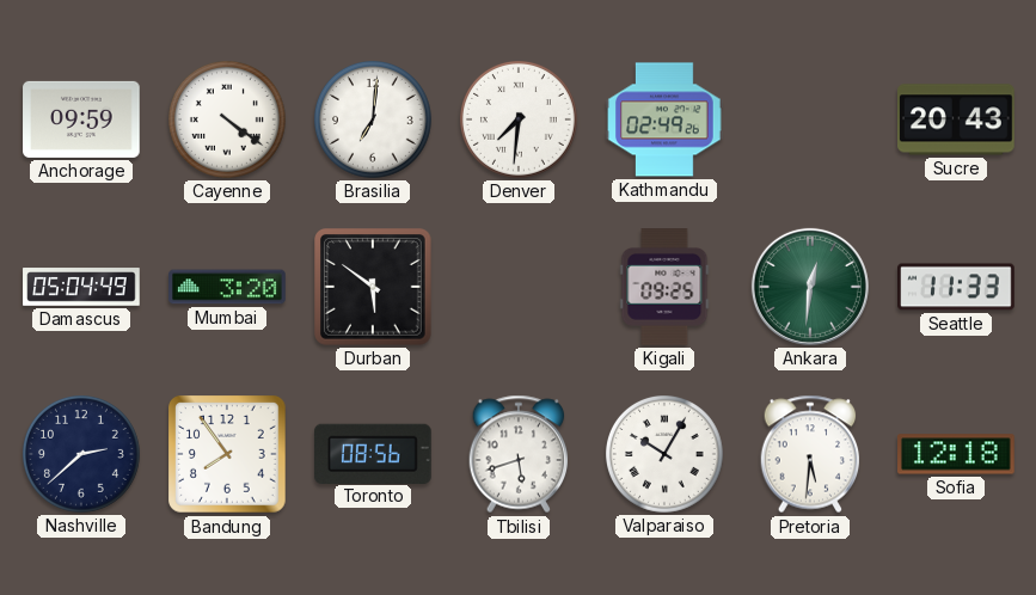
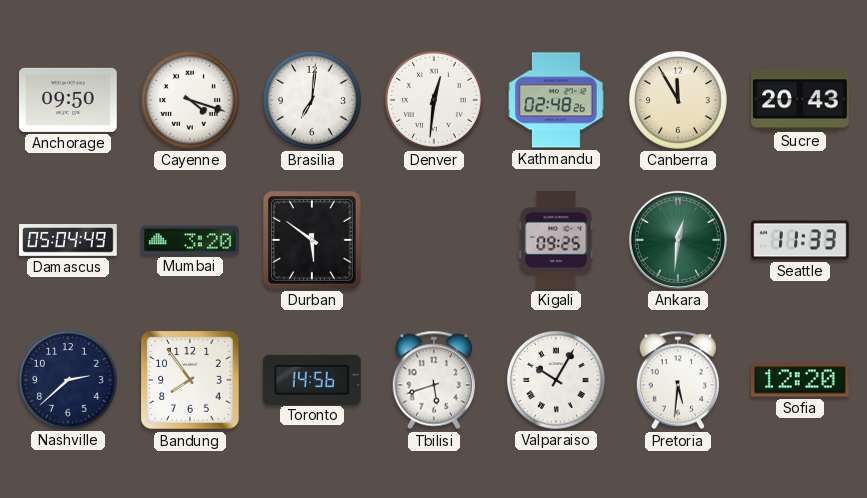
Anchorage: 09:59 -> 09:50 (68, 100)
Cayenne: 4:21 -> 4:18 (190, 101)
Denver: 7:31 -> 12:31 (434, 101)
Kathmandu: 02:49 -> 02:48 (556, 100)
Canberra: none -> 11:55 (678, 101)
Toronto: 08:56 -> 14:56 (313, 379)
Sofia: 12:18 -> 12:20 (800, 380)
